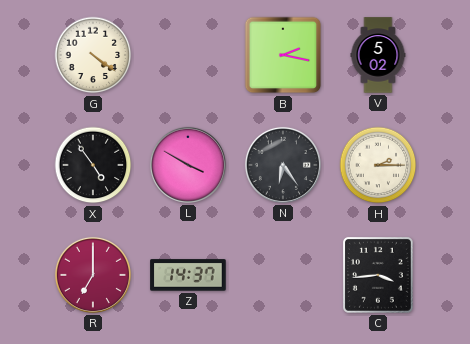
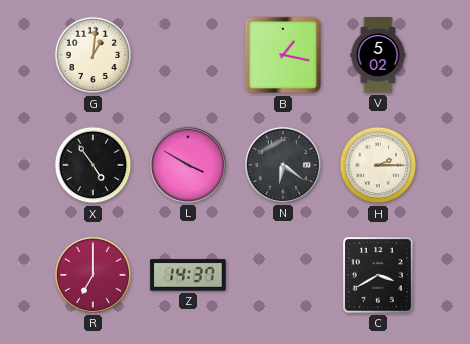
G: 4:21 -> 1:01 (93, 55)
B: 2:17 -> 1:17 (283, 55)
N: 6:24 -> 6:21 (283, 165)
C: 3:44 -> 3:40 (378, 275)
